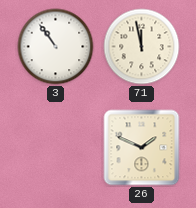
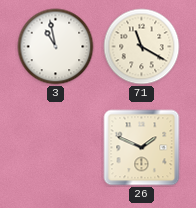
3: 10:54 -> 10:58 (56, 47)
71: 11:58 -> 11:20 (142, 47)
